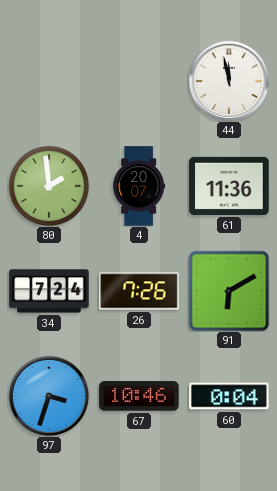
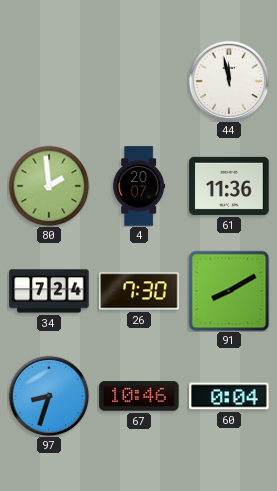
26: 7:26 -> 7:30 (139, 291)
91: 6:10 -> 8:10 (229, 291)
97: 3:33 -> 8:33 (49, 396)
